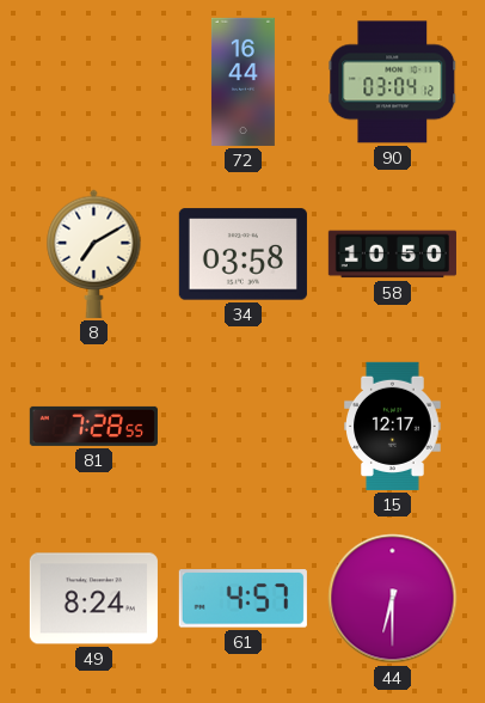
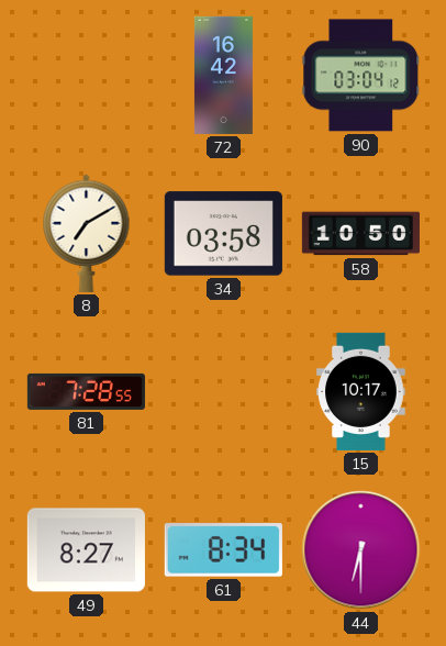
72: 16:44 -> 16:42 (223, 75)
15: 12:17 -> 10:17 (361, 391)
49: 8:24 -> 8:27 (86, 550)
61: 4:57 -> 8:34 (223, 550)
